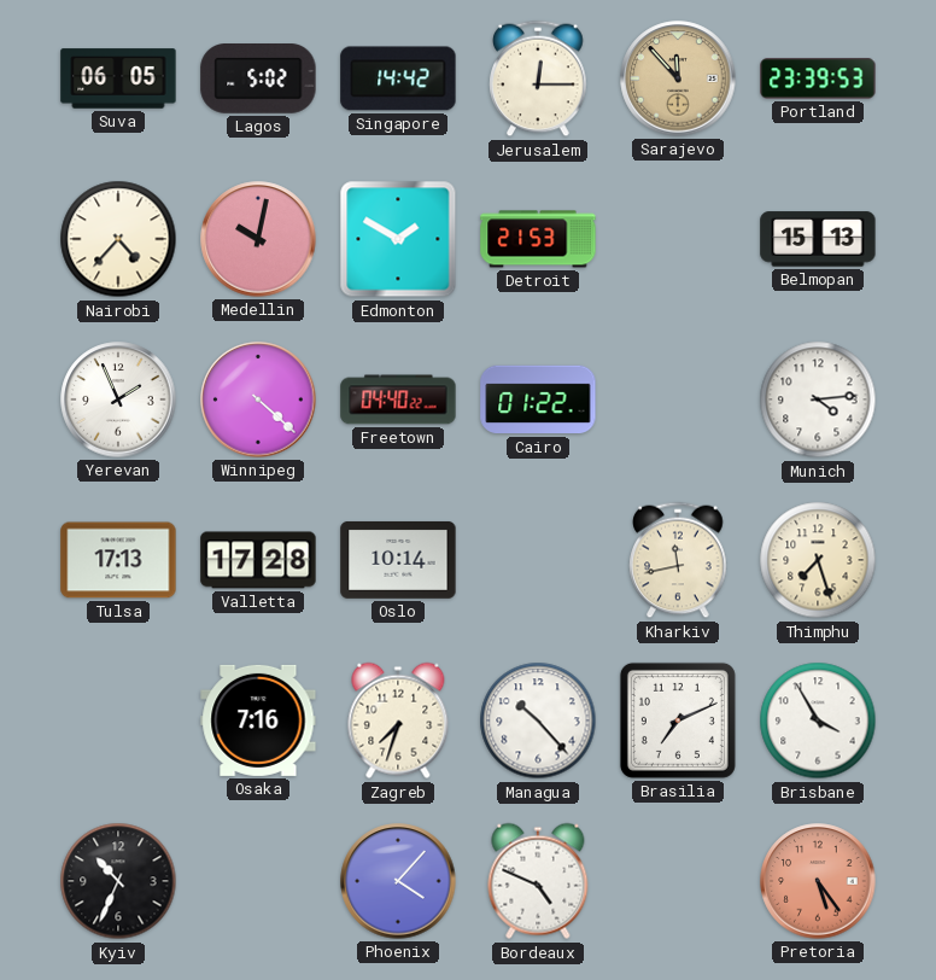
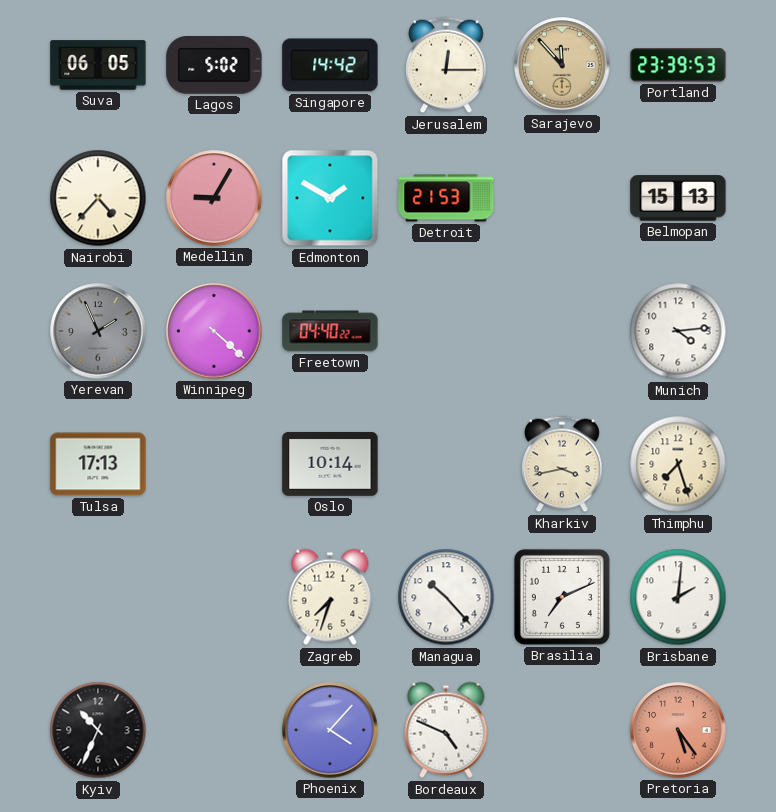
Medellin: 10:02 -> 9:05 (214, 198)
Yerevan dial: white -> grey (98, 331)
Cairo: 01:22 -> none (538, 399)
Valletta: 17:28 -> none (258, 560)
Kharkiv: 11:43 -> 3:43 (562, 464)
Osaka: 7:16 -> none (258, 721)
Brisbane: 3:55 -> 2:01 (678, 597)
